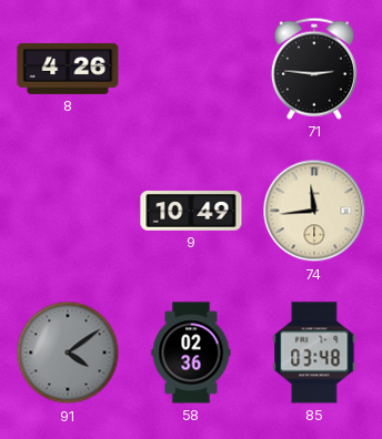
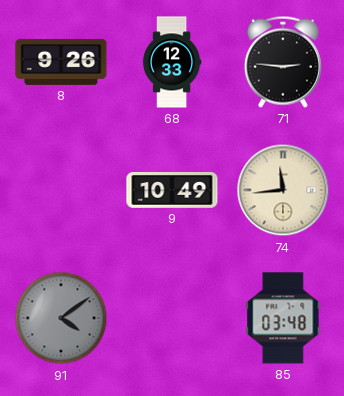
8: 4:26 -> 9:26 (61, 62)
68: none -> 12:33 (172, 62)
58: 02:36 -> none (191, 353)
